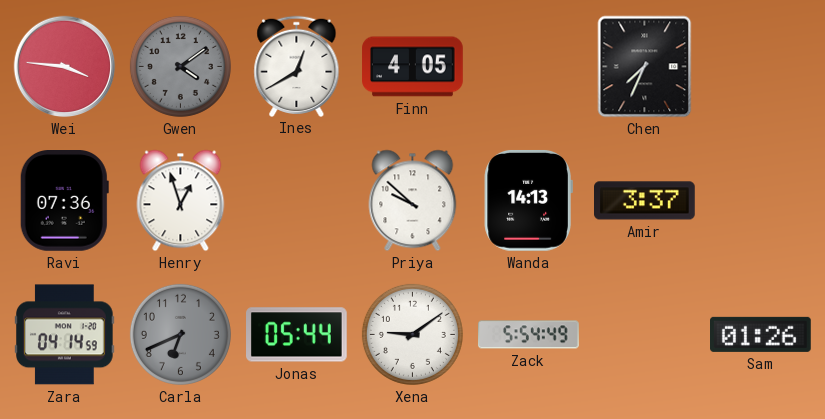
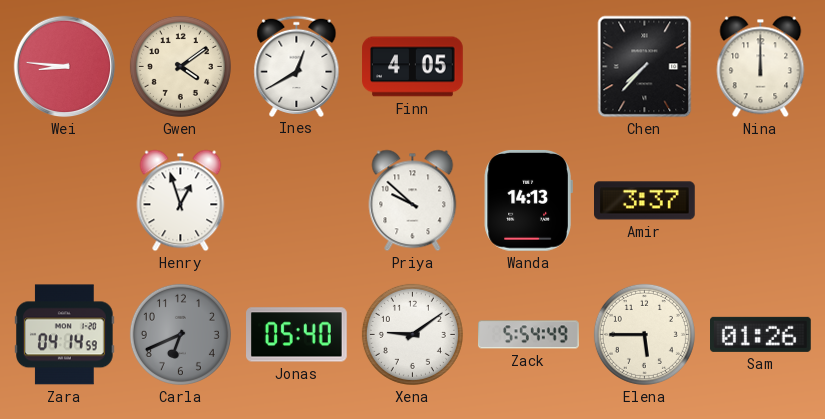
Wei: 3:46 -> 8:46 (65, 67)
Gwen dial: grey -> cream (180, 66)
Chen: 7:34 -> 7:37 (645, 67)
Nina: none -> 12:00 (761, 67)
Ravi: 07:36 -> none (64, 201)
Jonas: 05:44 -> 05:40 (297, 335)
Elena: none -> 5:45 (644, 334)
